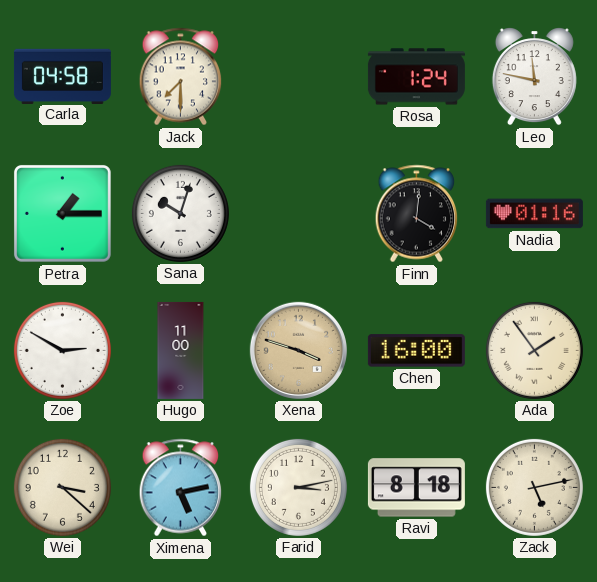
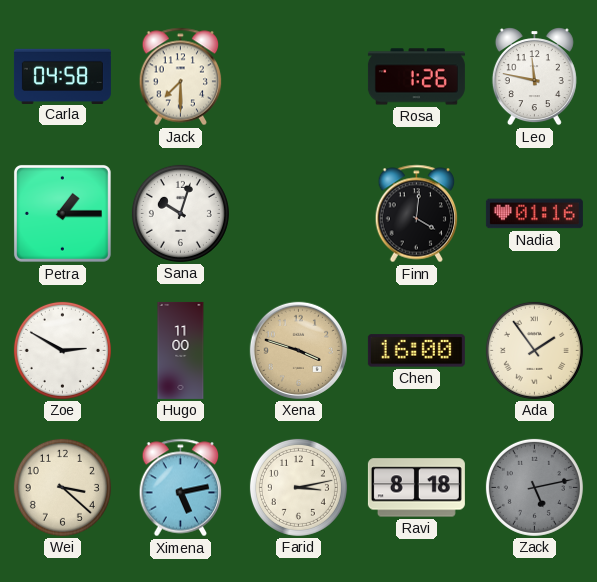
Rosa: 1:24 -> 1:26 (416, 77)
Zack dial: cream -> grey (534, 487)
